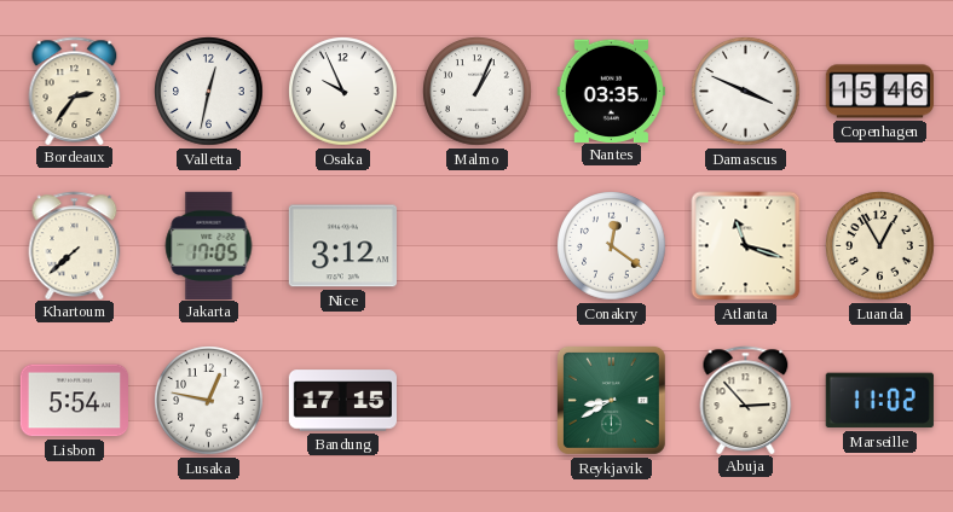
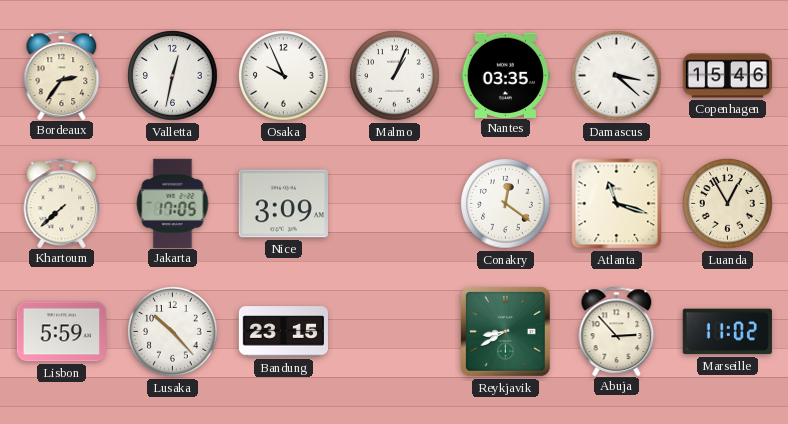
Damascus: 3:49 -> 3:22 (617, 76)
Nice: 3:12 -> 3:09 (283, 204)
Lisbon: 5:54 -> 5:59 (61, 332)
Lusaka: 12:47 -> 10:23 (173, 332)
Bandung: 17:15 -> 23:15 (283, 332)
